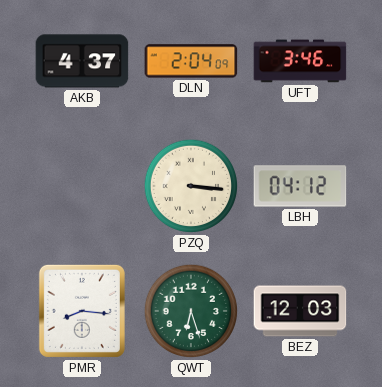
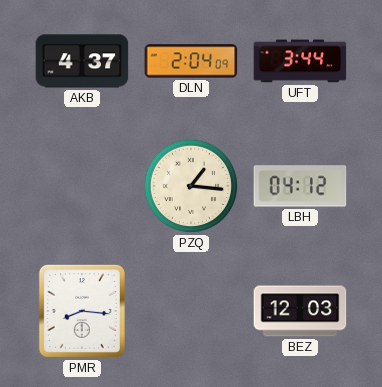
UFT: 3:46 -> 3:44 (300, 61)
PZQ: 3:16 -> 1:16 (191, 186)
QWT: 6:27 -> none (191, 311)
